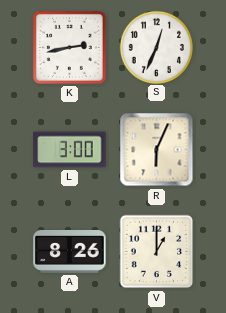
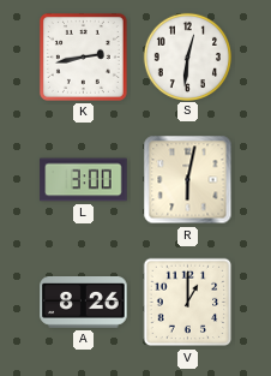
S: 12:34 -> 12:31 (187, 56)
R: 6:04 -> 6:02 (188, 180)
